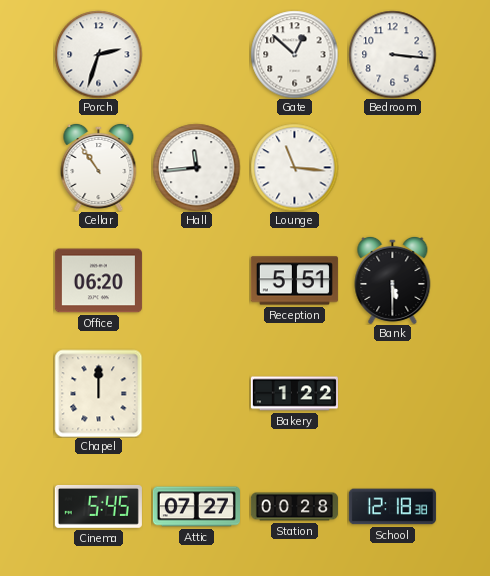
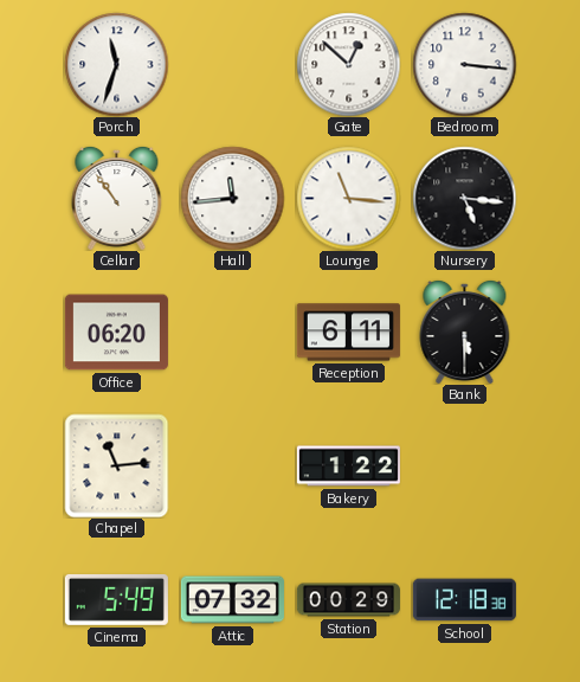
Porch: 2:33 -> 11:33 (116, 64)
Nursery: none -> 5:16 (464, 198)
Reception: 5:51 -> 6:11 (348, 333)
Chapel: 12:00 -> 11:14 (116, 465)
Cinema: 5:45 -> 5:49 (116, 599)
Attic: 07:27 -> 07:32 (232, 600)
Station: 00:28 -> 00:29 (348, 600)
